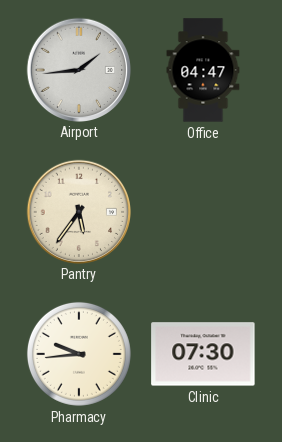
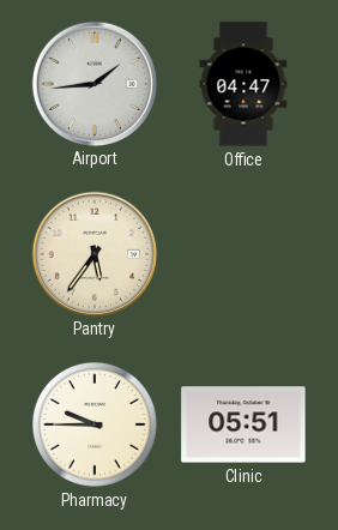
Pharmacy: 9:44 -> 9:45 (95, 424)
Clinic: 07:30 -> 05:51 (243, 424)
